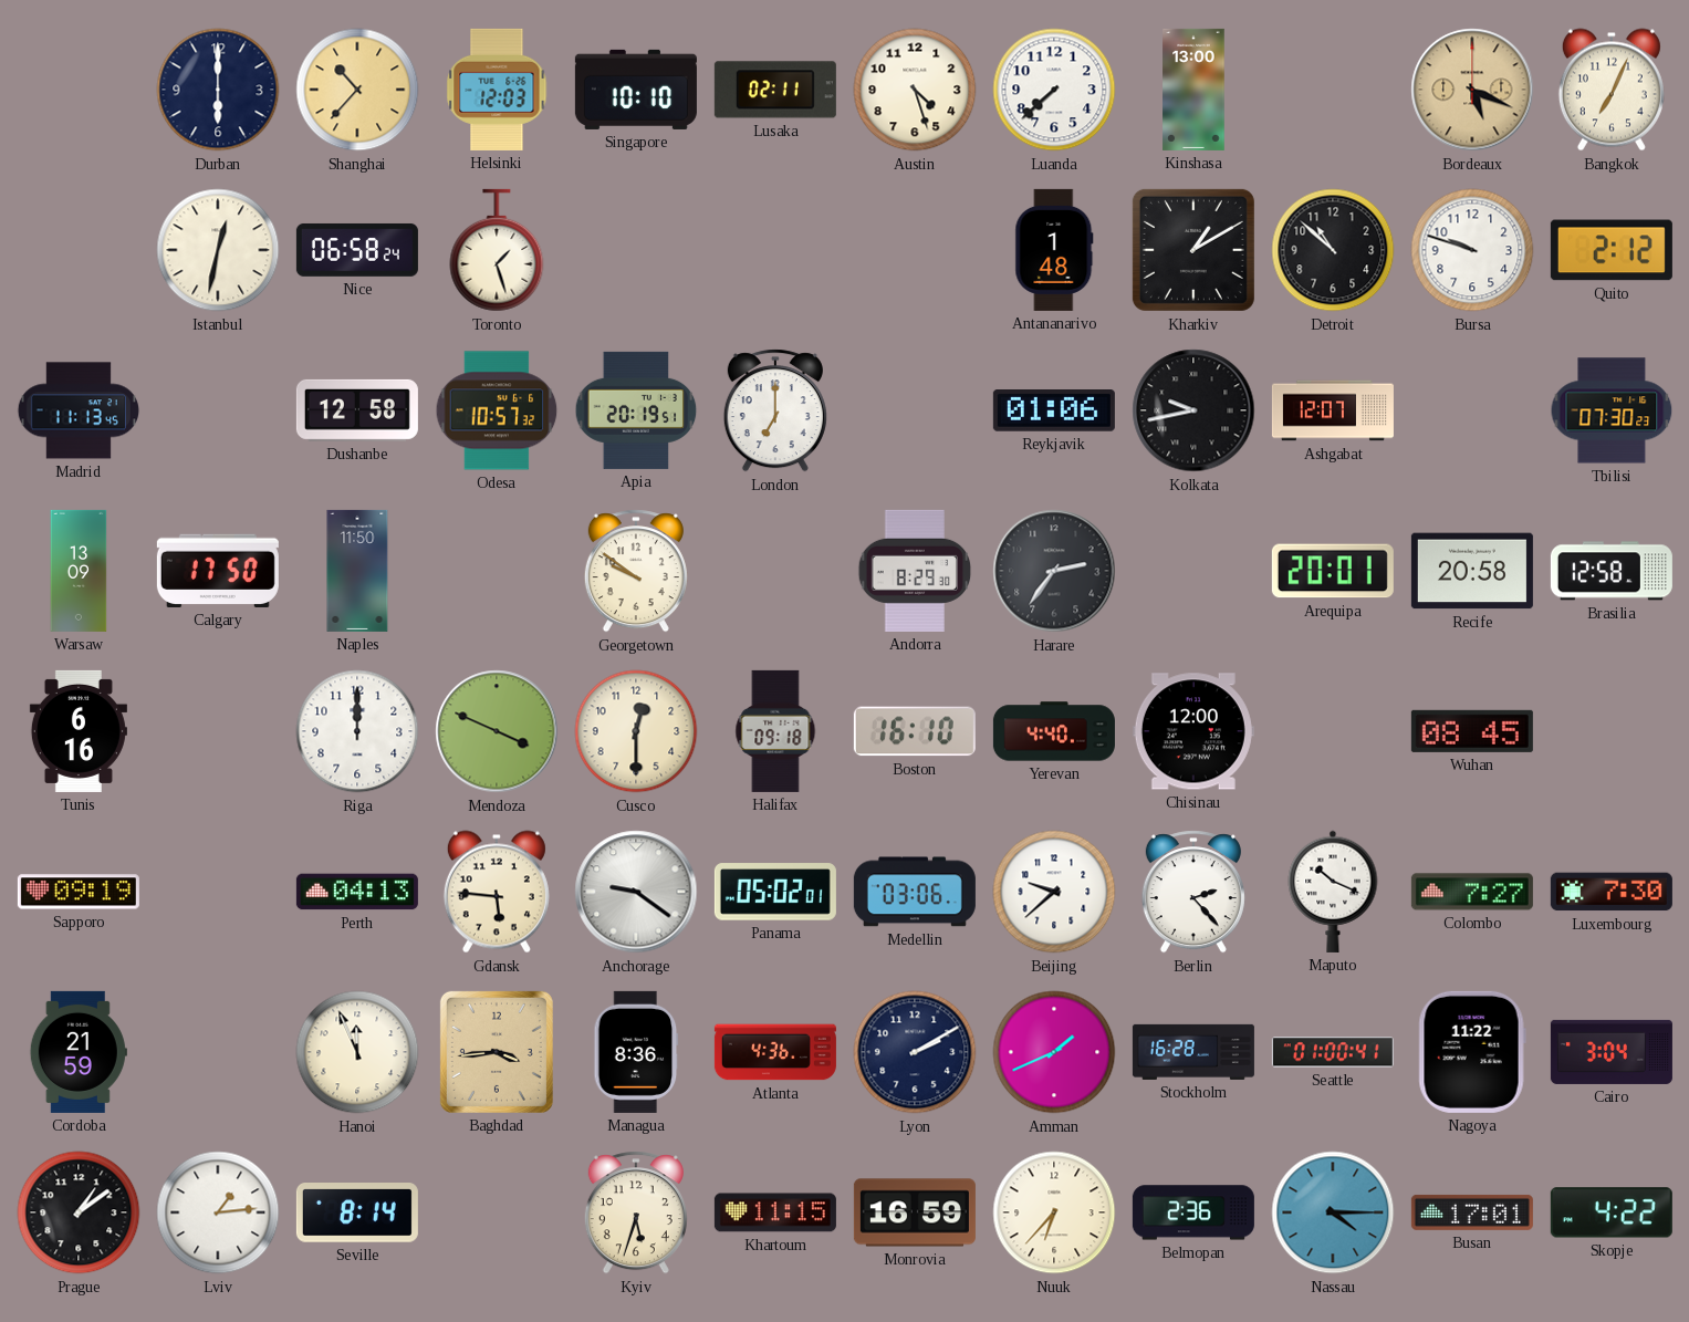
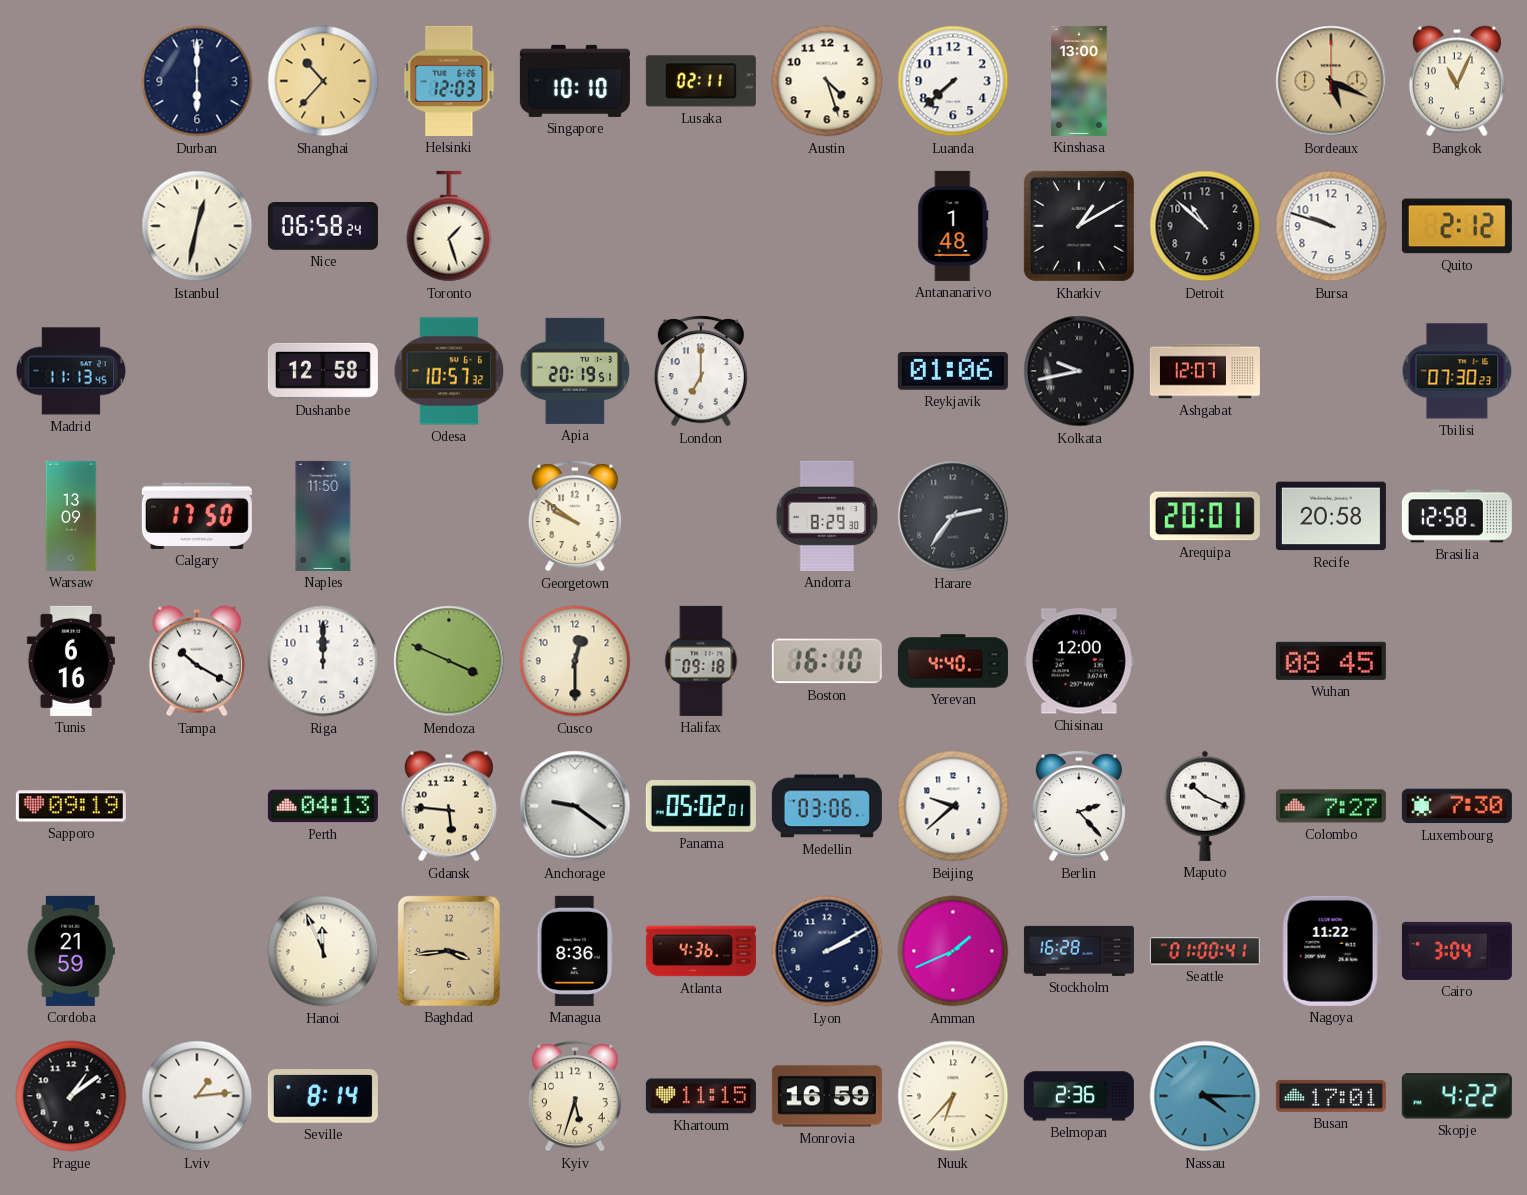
Bangkok: 7:04 -> 11:04 (1457, 81)
Tampa: none -> 10:20 (197, 661)
